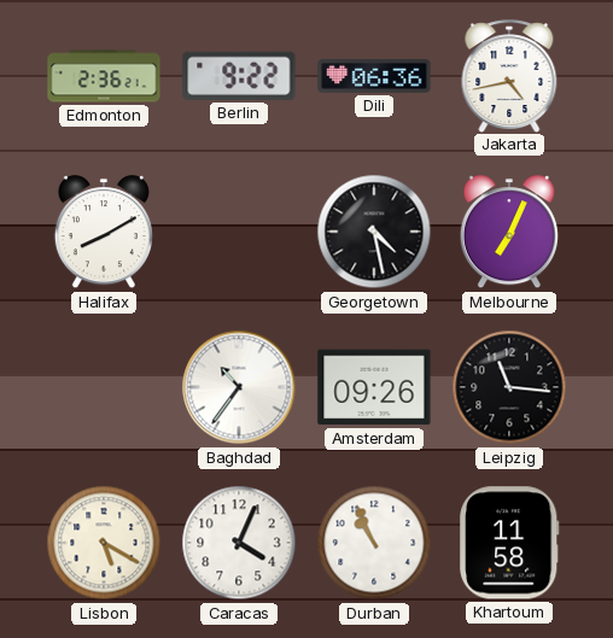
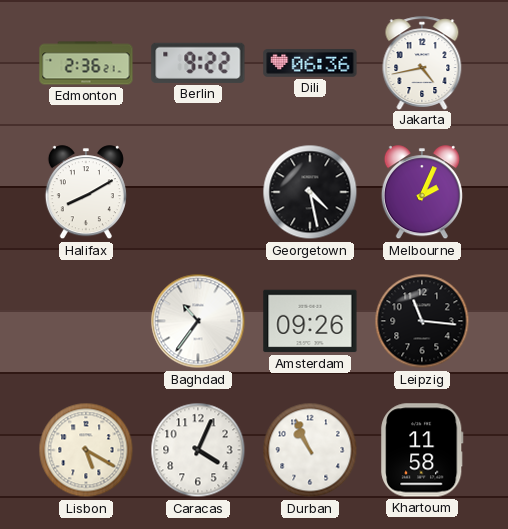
Melbourne: 7:04 -> 2:04 (422, 193)
